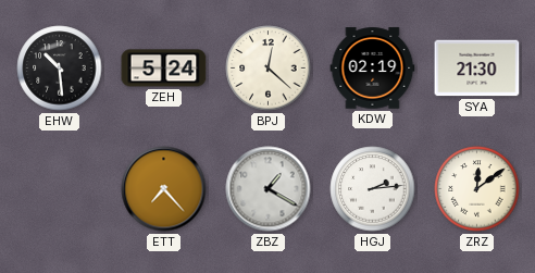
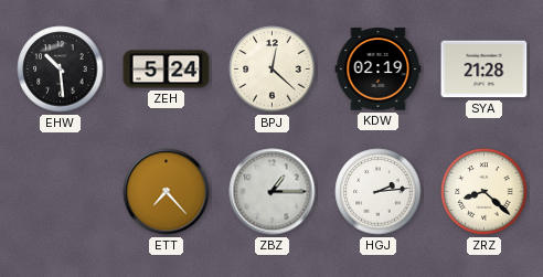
SYA: 21:30 -> 21:28 (485, 70)
ZBZ: 1:20 -> 1:15 (273, 192)
ZRZ: 12:09 -> 8:22 (485, 192)
